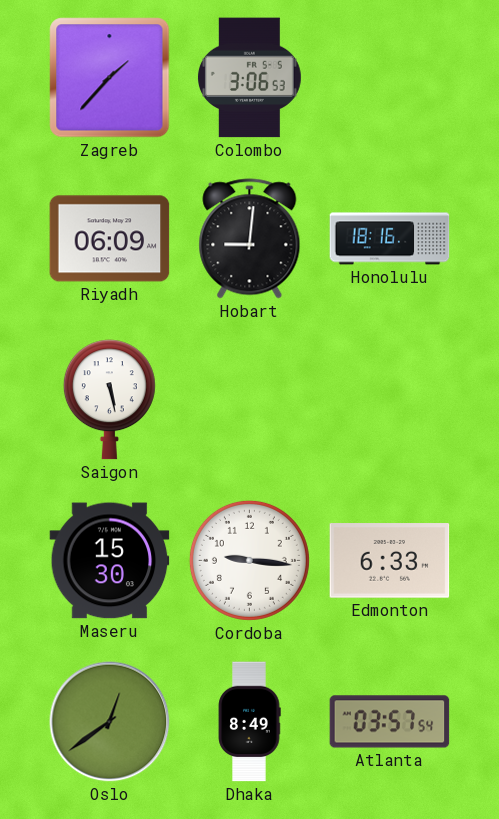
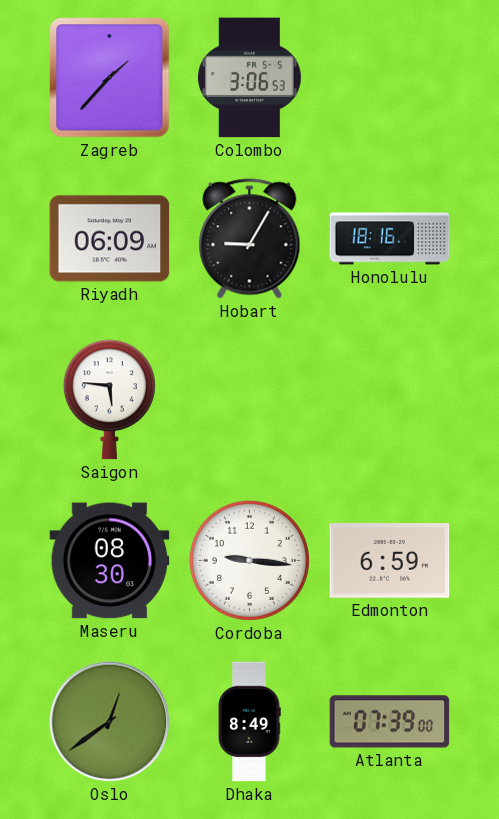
Hobart: 9:01 -> 9:05 (250, 239)
Saigon: 5:28 -> 5:46 (109, 400)
Maseru: 15:30 -> 08:30 (110, 561)
Edmonton: 6:33 -> 6:59 (390, 561)
Atlanta: 03:57 -> 07:39 (390, 722)
